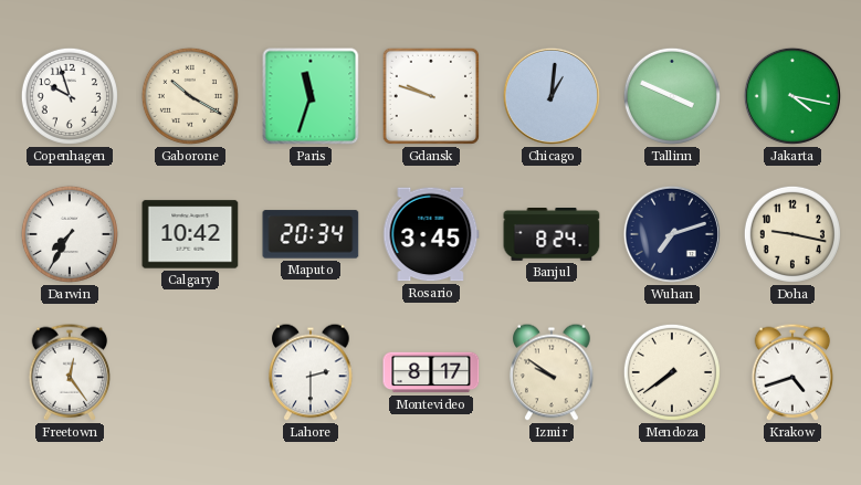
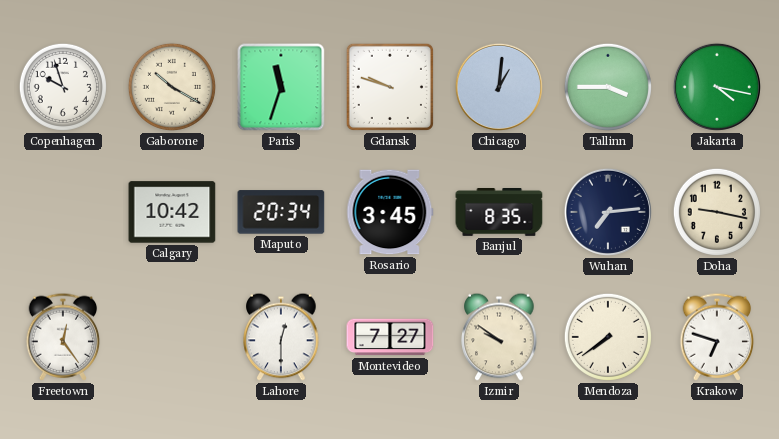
Tallinn: 3:49 -> 3:45 (608, 87)
Darwin: 7:35 -> none (70, 234)
Banjul: 8:24 -> 8:35 (499, 213)
Wuhan: 7:12 -> 7:14 (608, 212)
Lahore: 2:30 -> 12:30 (281, 337)
Montevideo: 8:17 -> 7:27 (390, 337)
Krakow: 4:42 -> 6:48 (717, 337)
